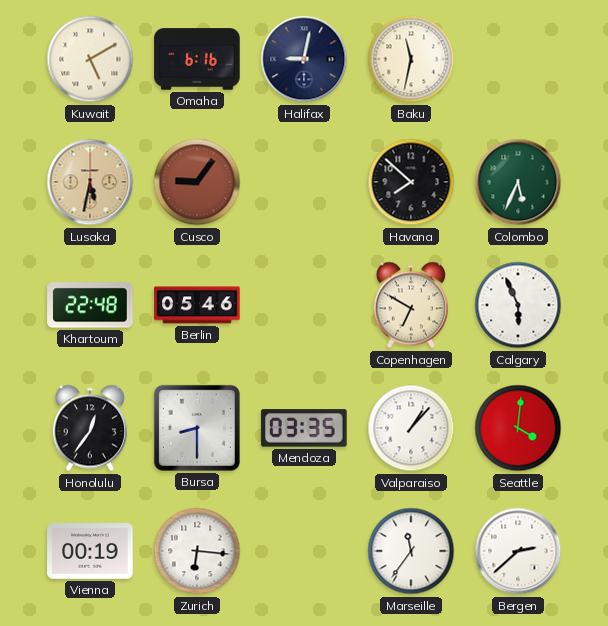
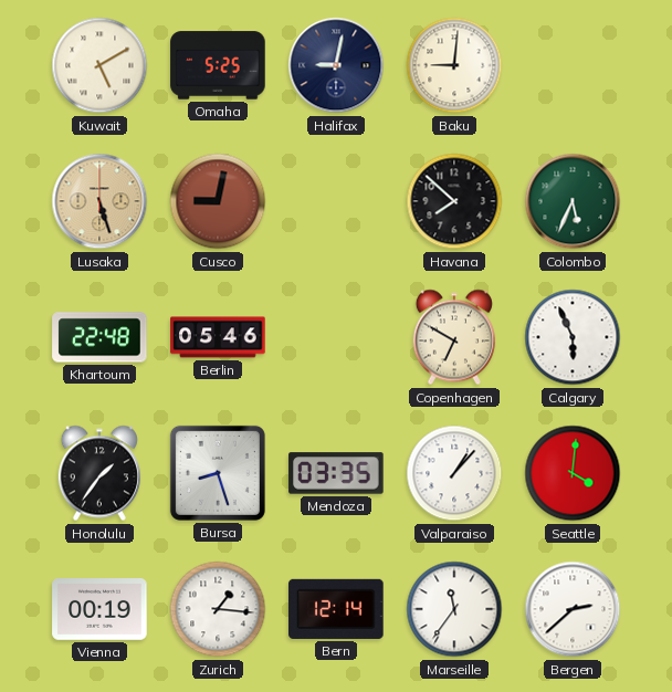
Omaha: 6:16 -> 5:25 (218, 65)
Baku: 11:32 -> 9:01 (454, 65)
Lusaka: 5:32 -> 5:27 (99, 201)
Cusco: 9:06 -> 9:02 (218, 201)
Honolulu: 12:36 -> 1:36 (99, 473)
Bursa: 8:30 -> 8:27 (218, 473)
Zurich: 6:16 -> 1:16 (218, 609)
Bern: none -> 12:14 (336, 609)
